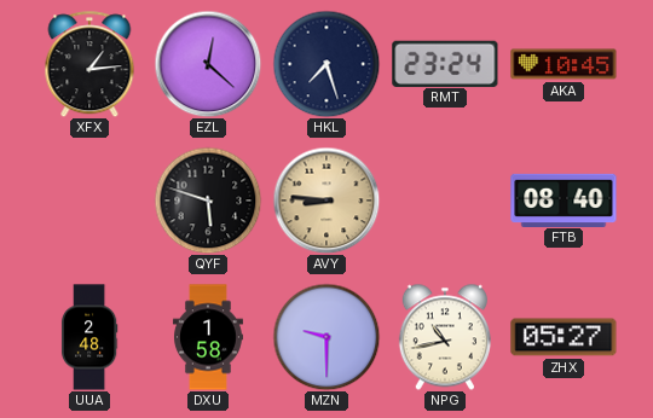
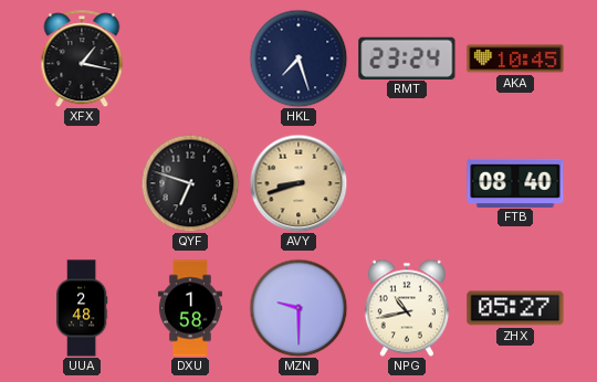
XFX: 1:14 -> 1:17 (82, 59)
EZL: 12:22 -> none (208, 64)
QYF: 5:48 -> 6:48 (190, 183)
AVY: 8:46 -> 8:42 (298, 183)
